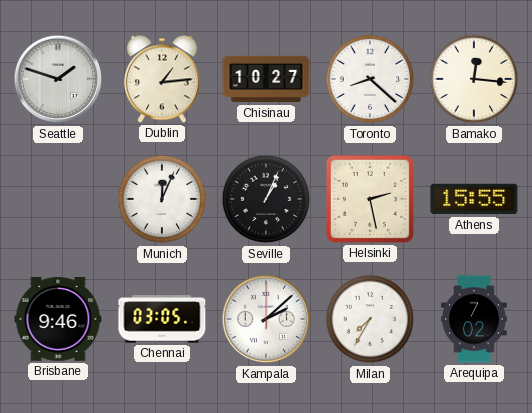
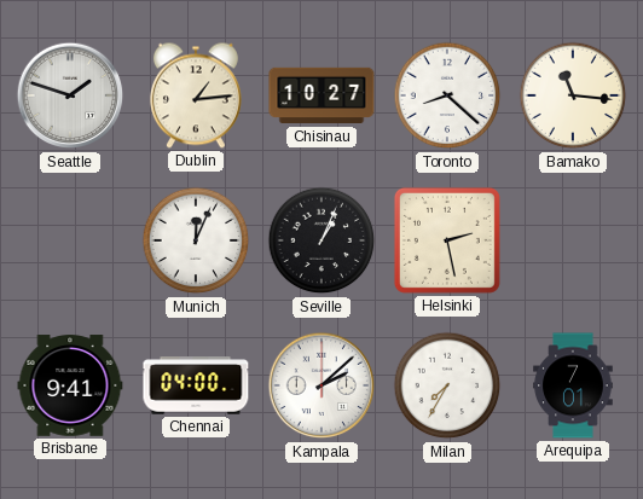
Bamako: 12:16 -> 11:16 (573, 95)
Athens: 15:55 -> none (474, 199)
Brisbane: 9:46 -> 9:41 (70, 385)
Chennai: 03:05 -> 04:00 (196, 385)
Arequipa: 7:02 -> 7:01 (573, 385)
